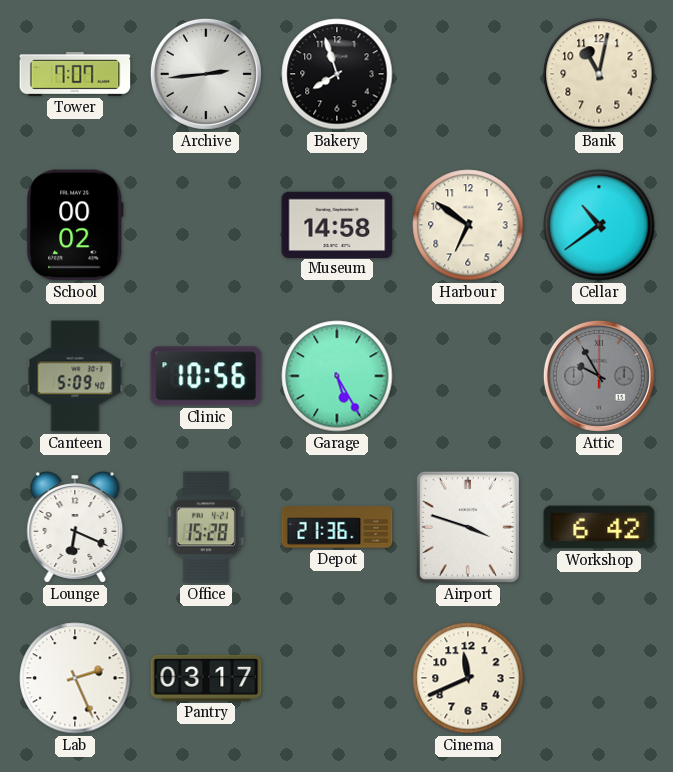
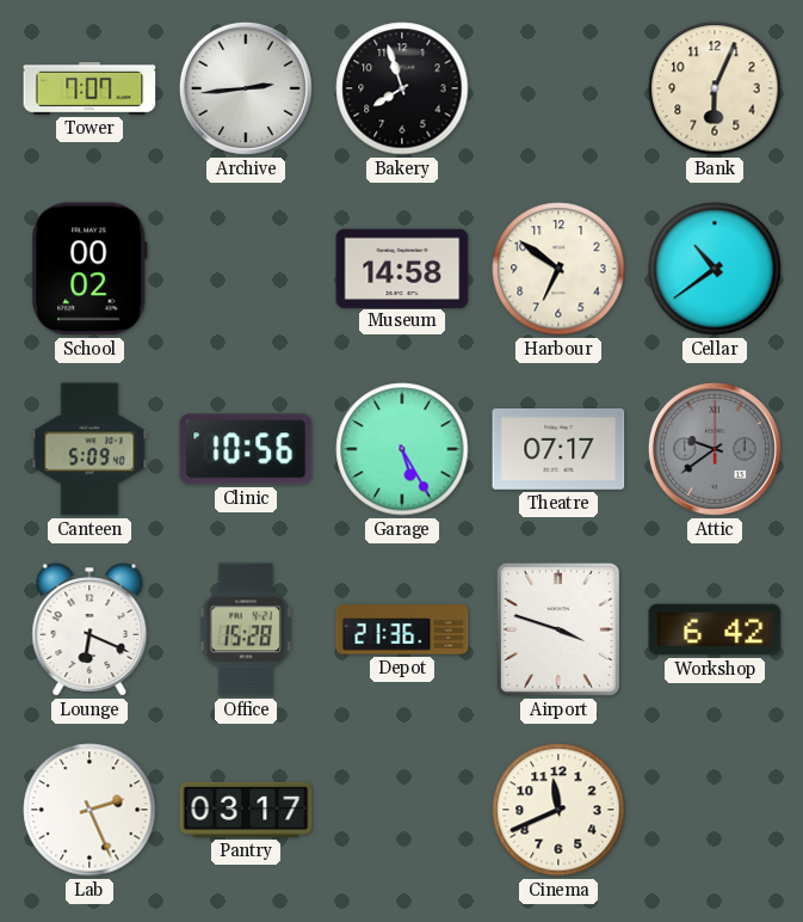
Bank: 11:02 -> 6:04 (715, 88)
Theatre: none -> 07:17 (558, 449)
Attic: 9:55 -> 9:39 (715, 449)
